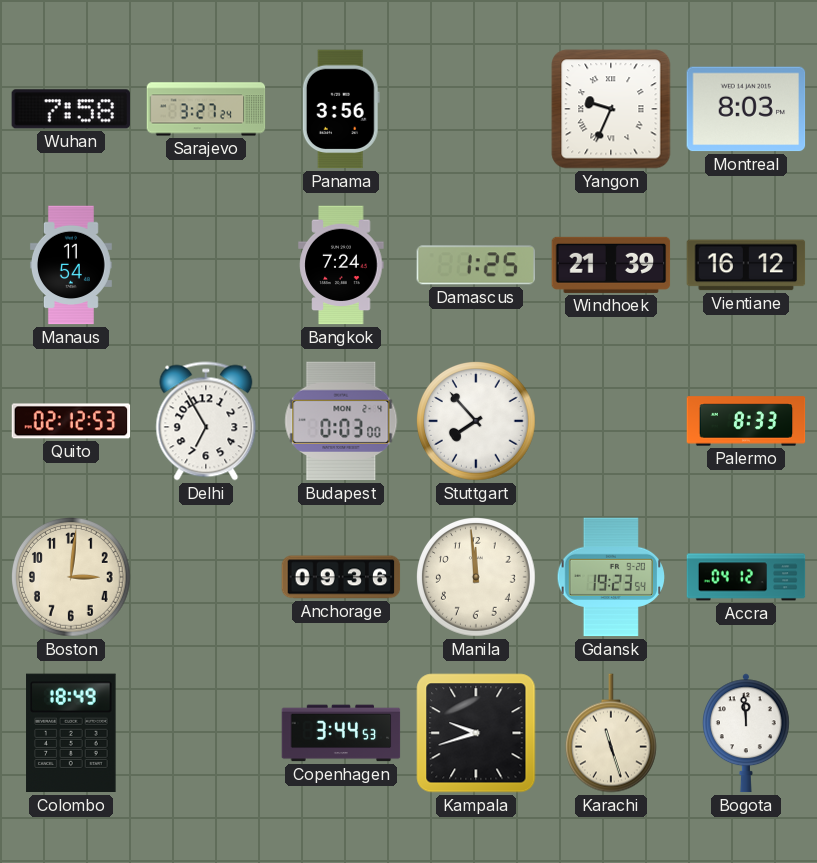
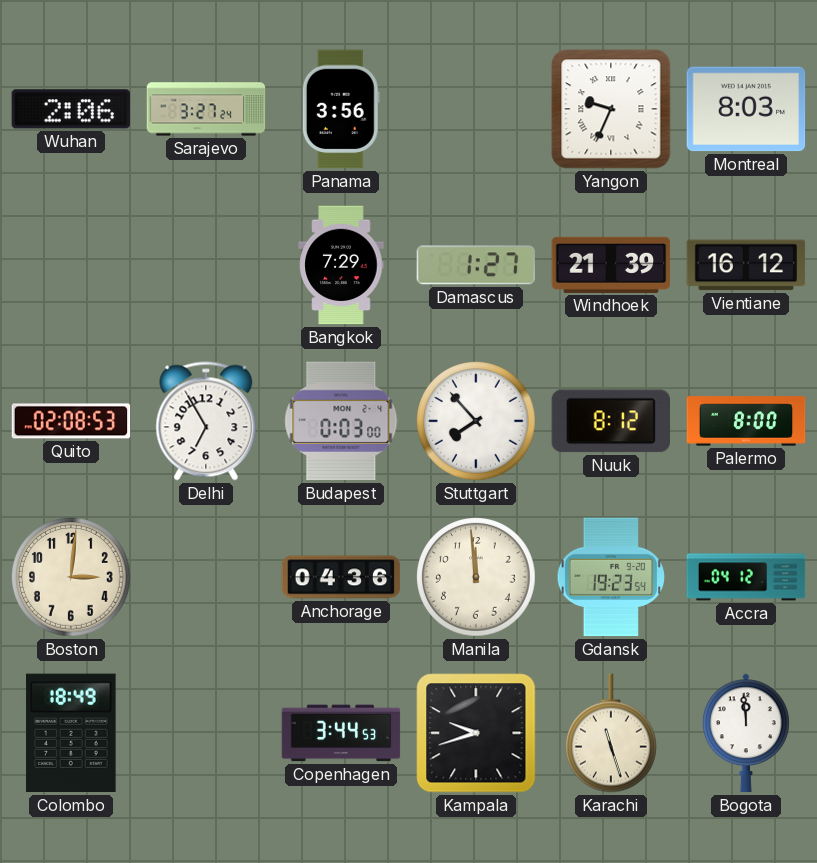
Wuhan: 7:58 -> 2:06 (70, 109)
Manaus: 11:54 -> none (71, 265)
Bangkok: 7:24 -> 7:29 (341, 265)
Damascus: 1:25 -> 1:27 (476, 265)
Quito: 02:12 -> 02:08 (71, 421)
Nuuk: none -> 8:12 (611, 421)
Palermo: 8:33 -> 8:00 (746, 421)
Anchorage: 09:36 -> 04:36 (341, 577)
